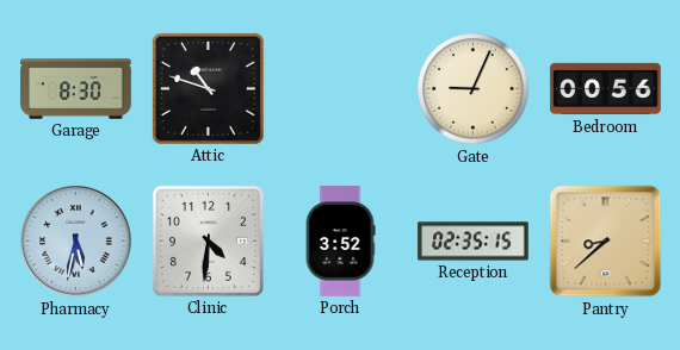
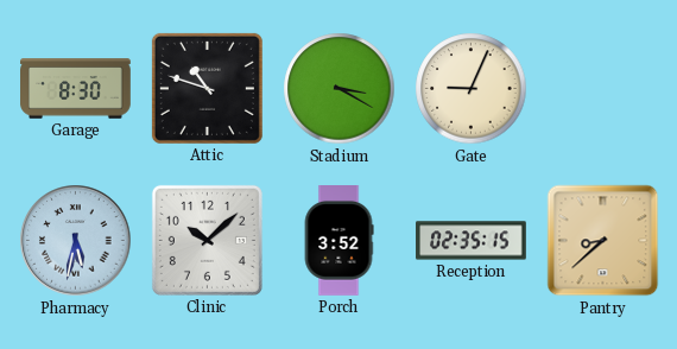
Stadium: none -> 3:20 (340, 89)
Bedroom: 00:56 -> none (606, 89)
Clinic: 4:31 -> 10:08 (207, 240)
